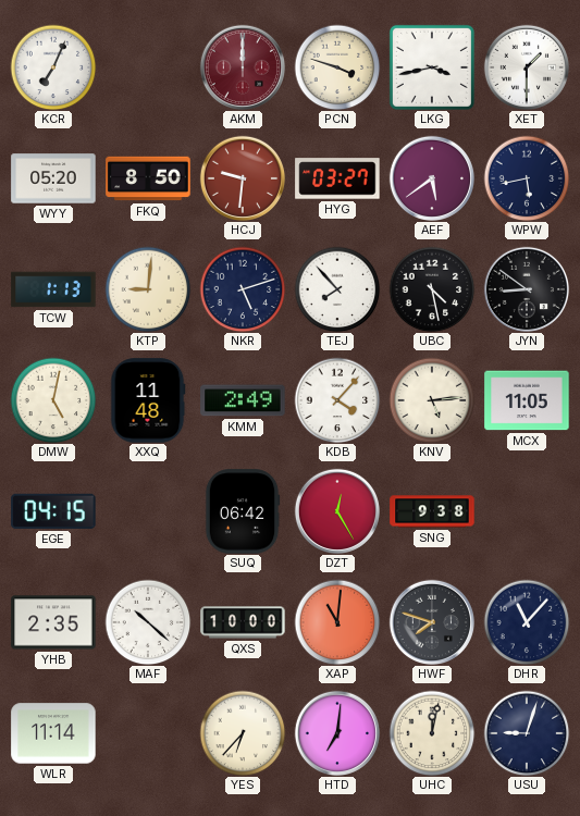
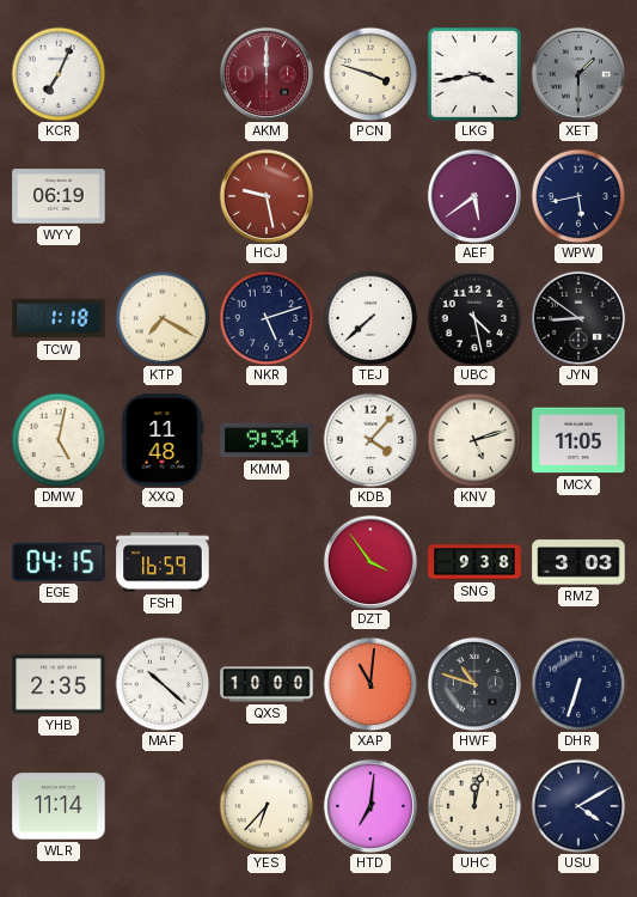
XET dial: white -> grey (577, 73)
WYY: 05:20 -> 06:19 (59, 196)
FKQ: 8:50 -> none (148, 178)
HCJ: 9:31 -> 9:28 (265, 195)
HYG: 03:27 -> none (337, 178)
TCW: 1:13 -> 1:18 (59, 318)
KTP: 9:01 -> 7:20 (163, 318)
TEJ: 7:53 -> 7:38 (370, 318)
KMM: 2:49 -> 9:34 (267, 440)
KNV: 5:14 -> 5:12 (474, 440)
FSH: none -> 16:59 (163, 562)
SUQ: 06:42 -> none (243, 511)
DZT: 12:25 -> 3:54 (369, 561)
RMZ: none -> 3:03 (578, 562)
HWF: 7:48 -> 10:48 (473, 683)
DHR: 11:07 -> 6:33 (578, 684)
USU: 9:03 -> 4:10 (578, 806)
